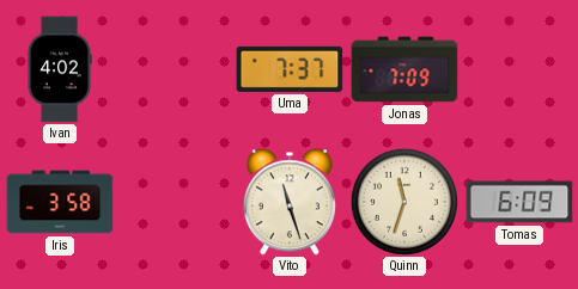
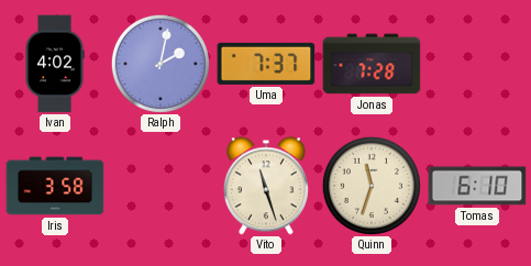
Ralph: none -> 2:02 (161, 64)
Jonas: 7:09 -> 7:28 (372, 64)
Tomas: 6:09 -> 6:10 (477, 186)
